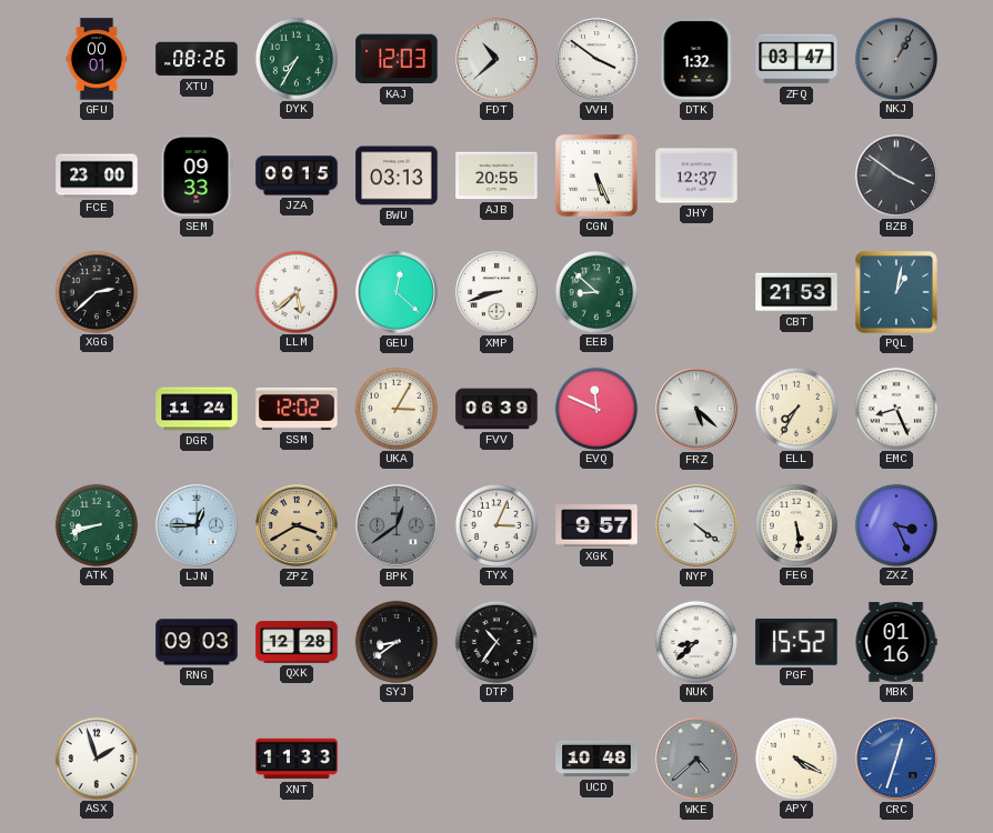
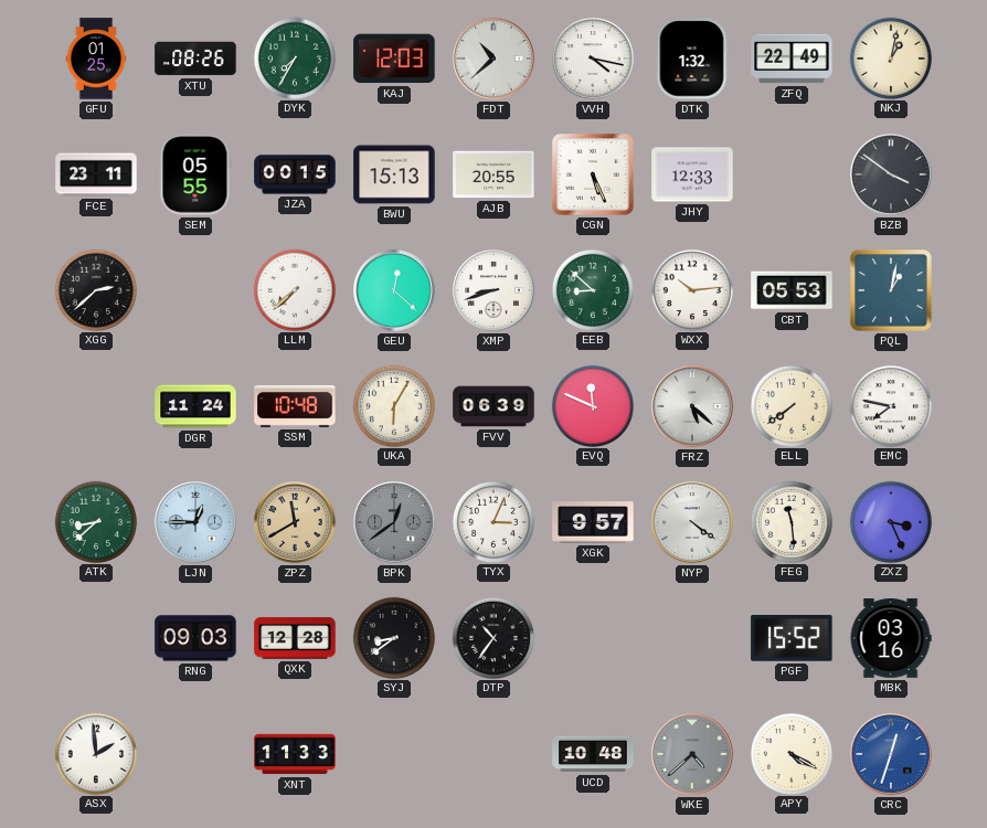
GFU: 00:01 -> 01:25 (96, 59)
VVH: 3:51 -> 4:17 (593, 59)
ZFQ: 03:47 -> 22:49 (792, 59)
NKJ: 1:05 -> 1:02 (890, 57)
NKJ dial: grey -> cream (890, 57)
FCE: 23:00 -> 23:11 (96, 174)
SEM: 09:33 -> 05:55 (195, 174)
BWU: 03:13 -> 15:13 (394, 174)
JHY: 12:37 -> 12:33 (692, 174)
LLM: 5:38 -> 7:38 (294, 289)
WXX: none -> 10:14 (691, 289)
CBT: 21:53 -> 05:53 (792, 290)
SSM: 12:02 -> 10:48 (295, 406)
UKA: 3:05 -> 6:05 (393, 405)
ELL: 7:35 -> 7:39 (790, 405)
EMC: 8:26 -> 7:47 (890, 405)
ATK: 8:42 -> 8:38 (95, 521)
ZPZ: 3:40 -> 11:40 (295, 522)
FEG: 5:29 -> 11:29 (790, 521)
NUK: 8:38 -> none (695, 641)
MBK: 01:16 -> 03:16 (891, 638)
ASX: 1:57 -> 1:59 (95, 753)
